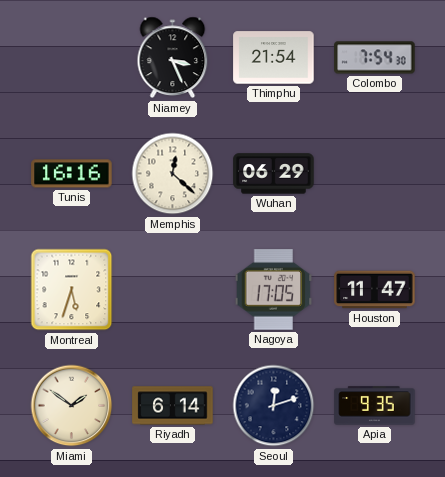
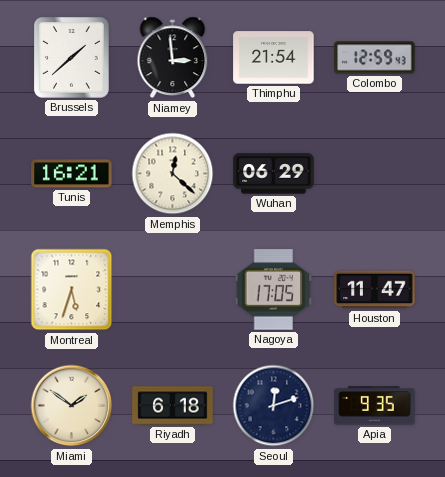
Brussels: none -> 1:38 (72, 58)
Niamey: 3:26 -> 2:59 (173, 58)
Colombo: 7:54 -> 12:59 (375, 58)
Tunis: 16:16 -> 16:21 (72, 174)
Riyadh: 6:14 -> 6:18 (173, 406)
